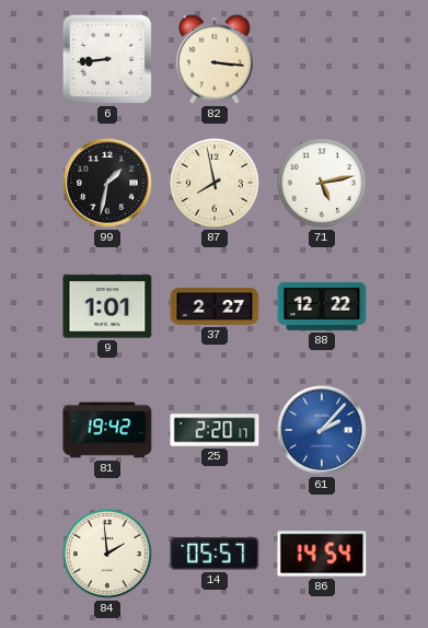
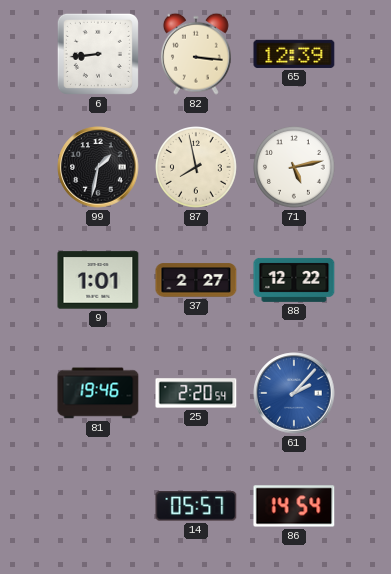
65: none -> 12:39 (294, 54)
81: 19:42 -> 19:46 (98, 393)
25: 2:20:17 -> 2:20:54 (196, 393)
84: 1:59 -> none (108, 555)
